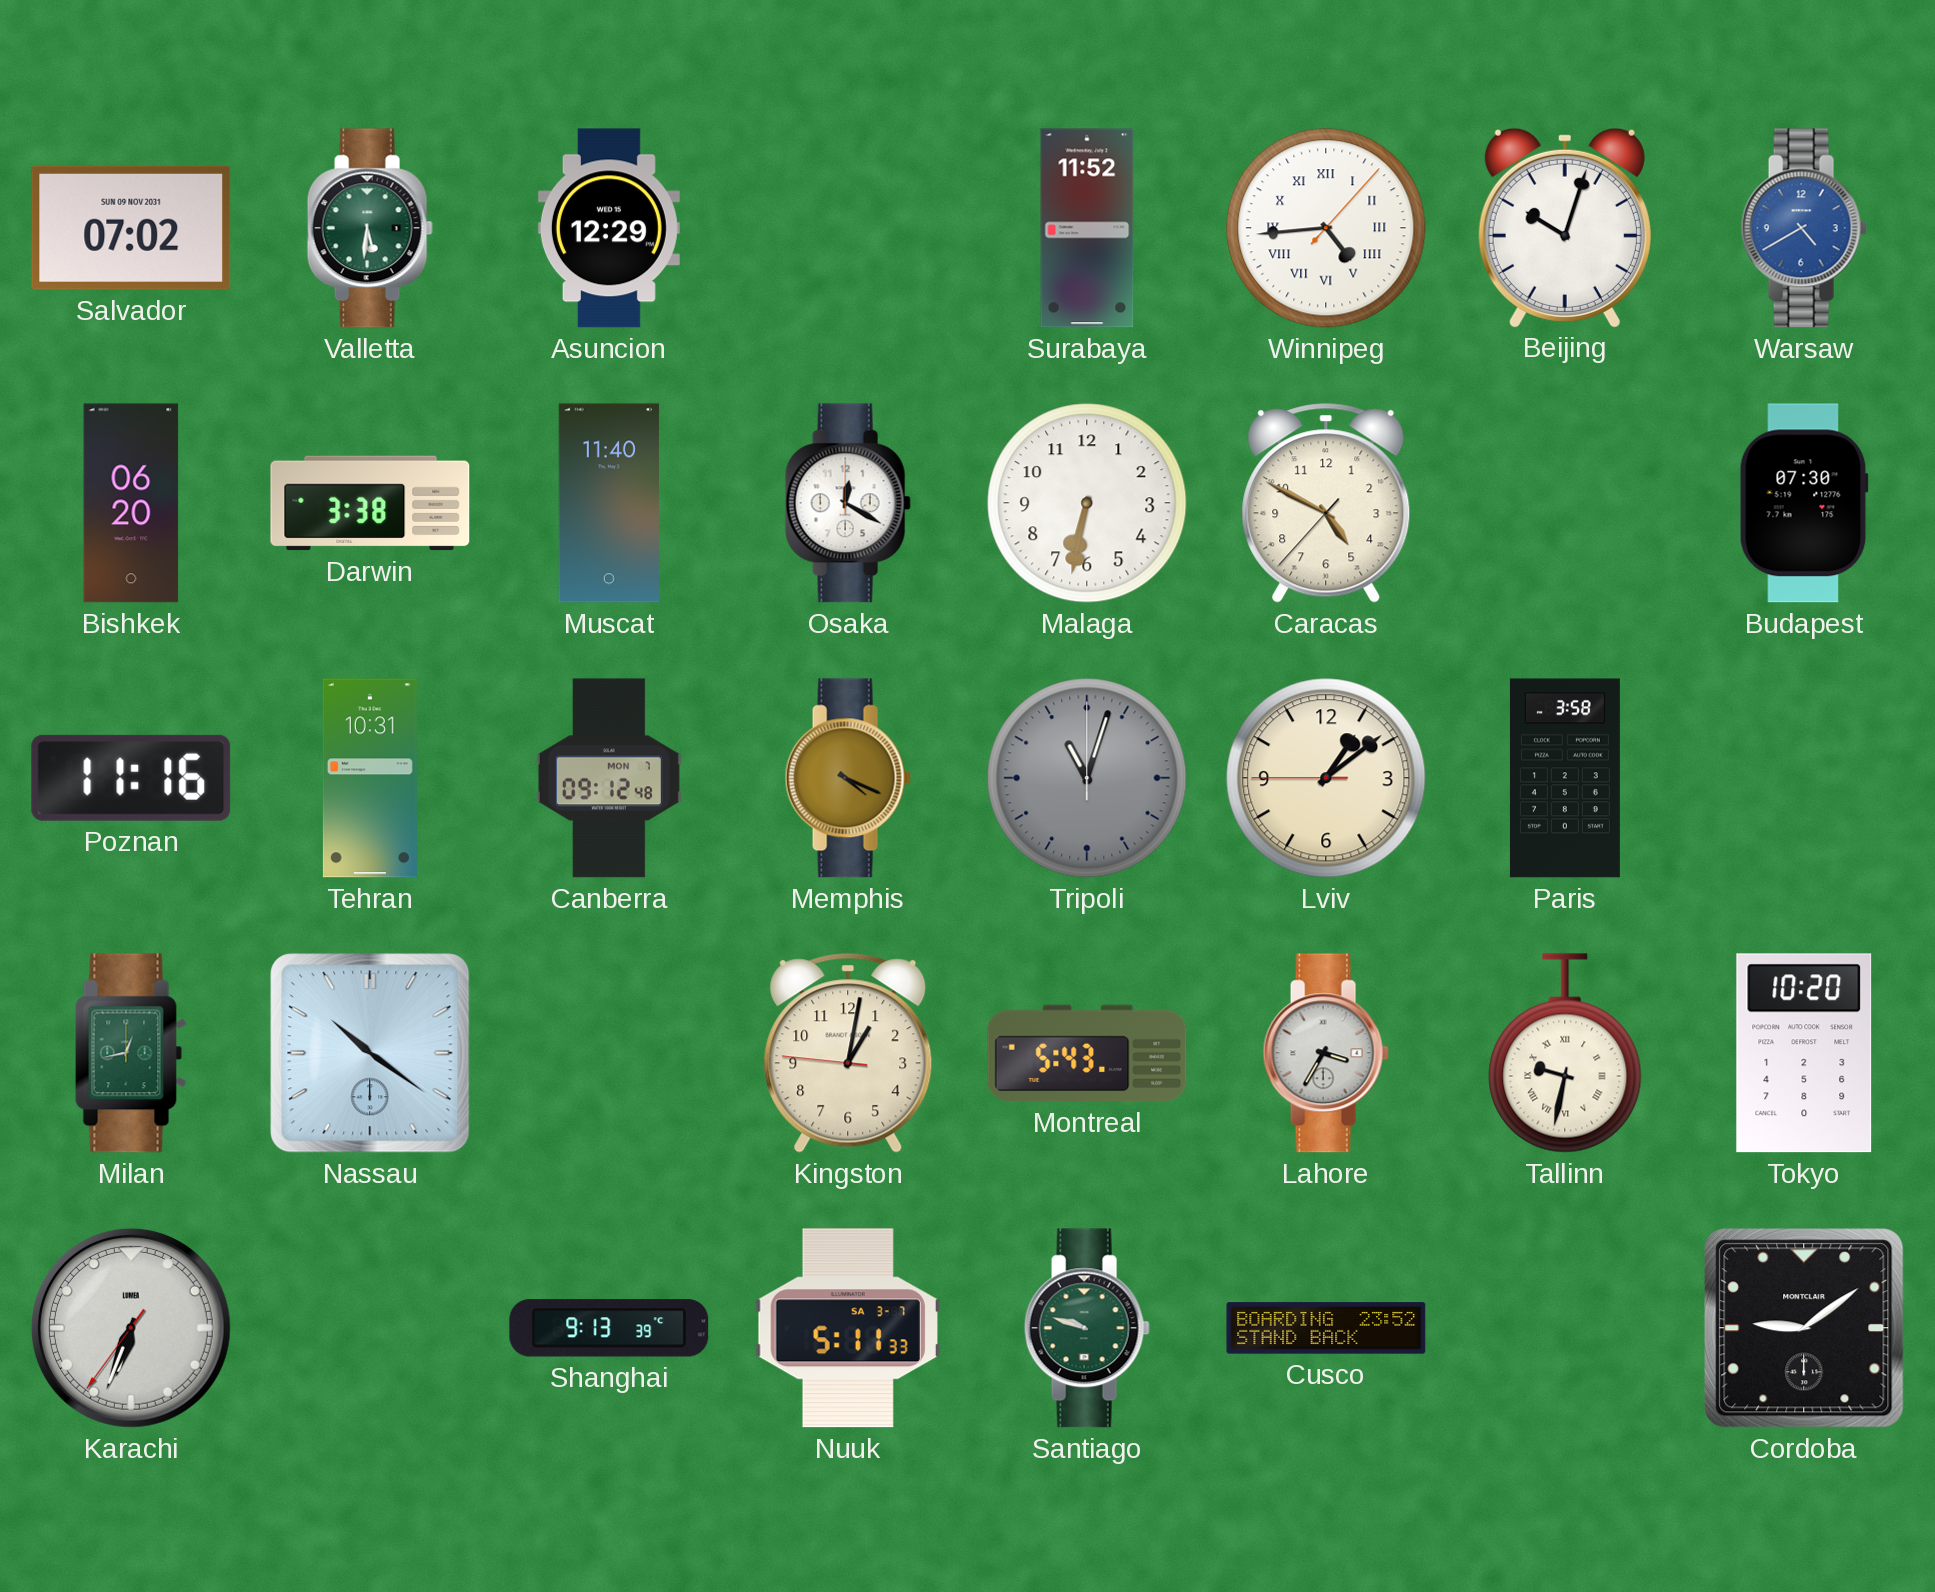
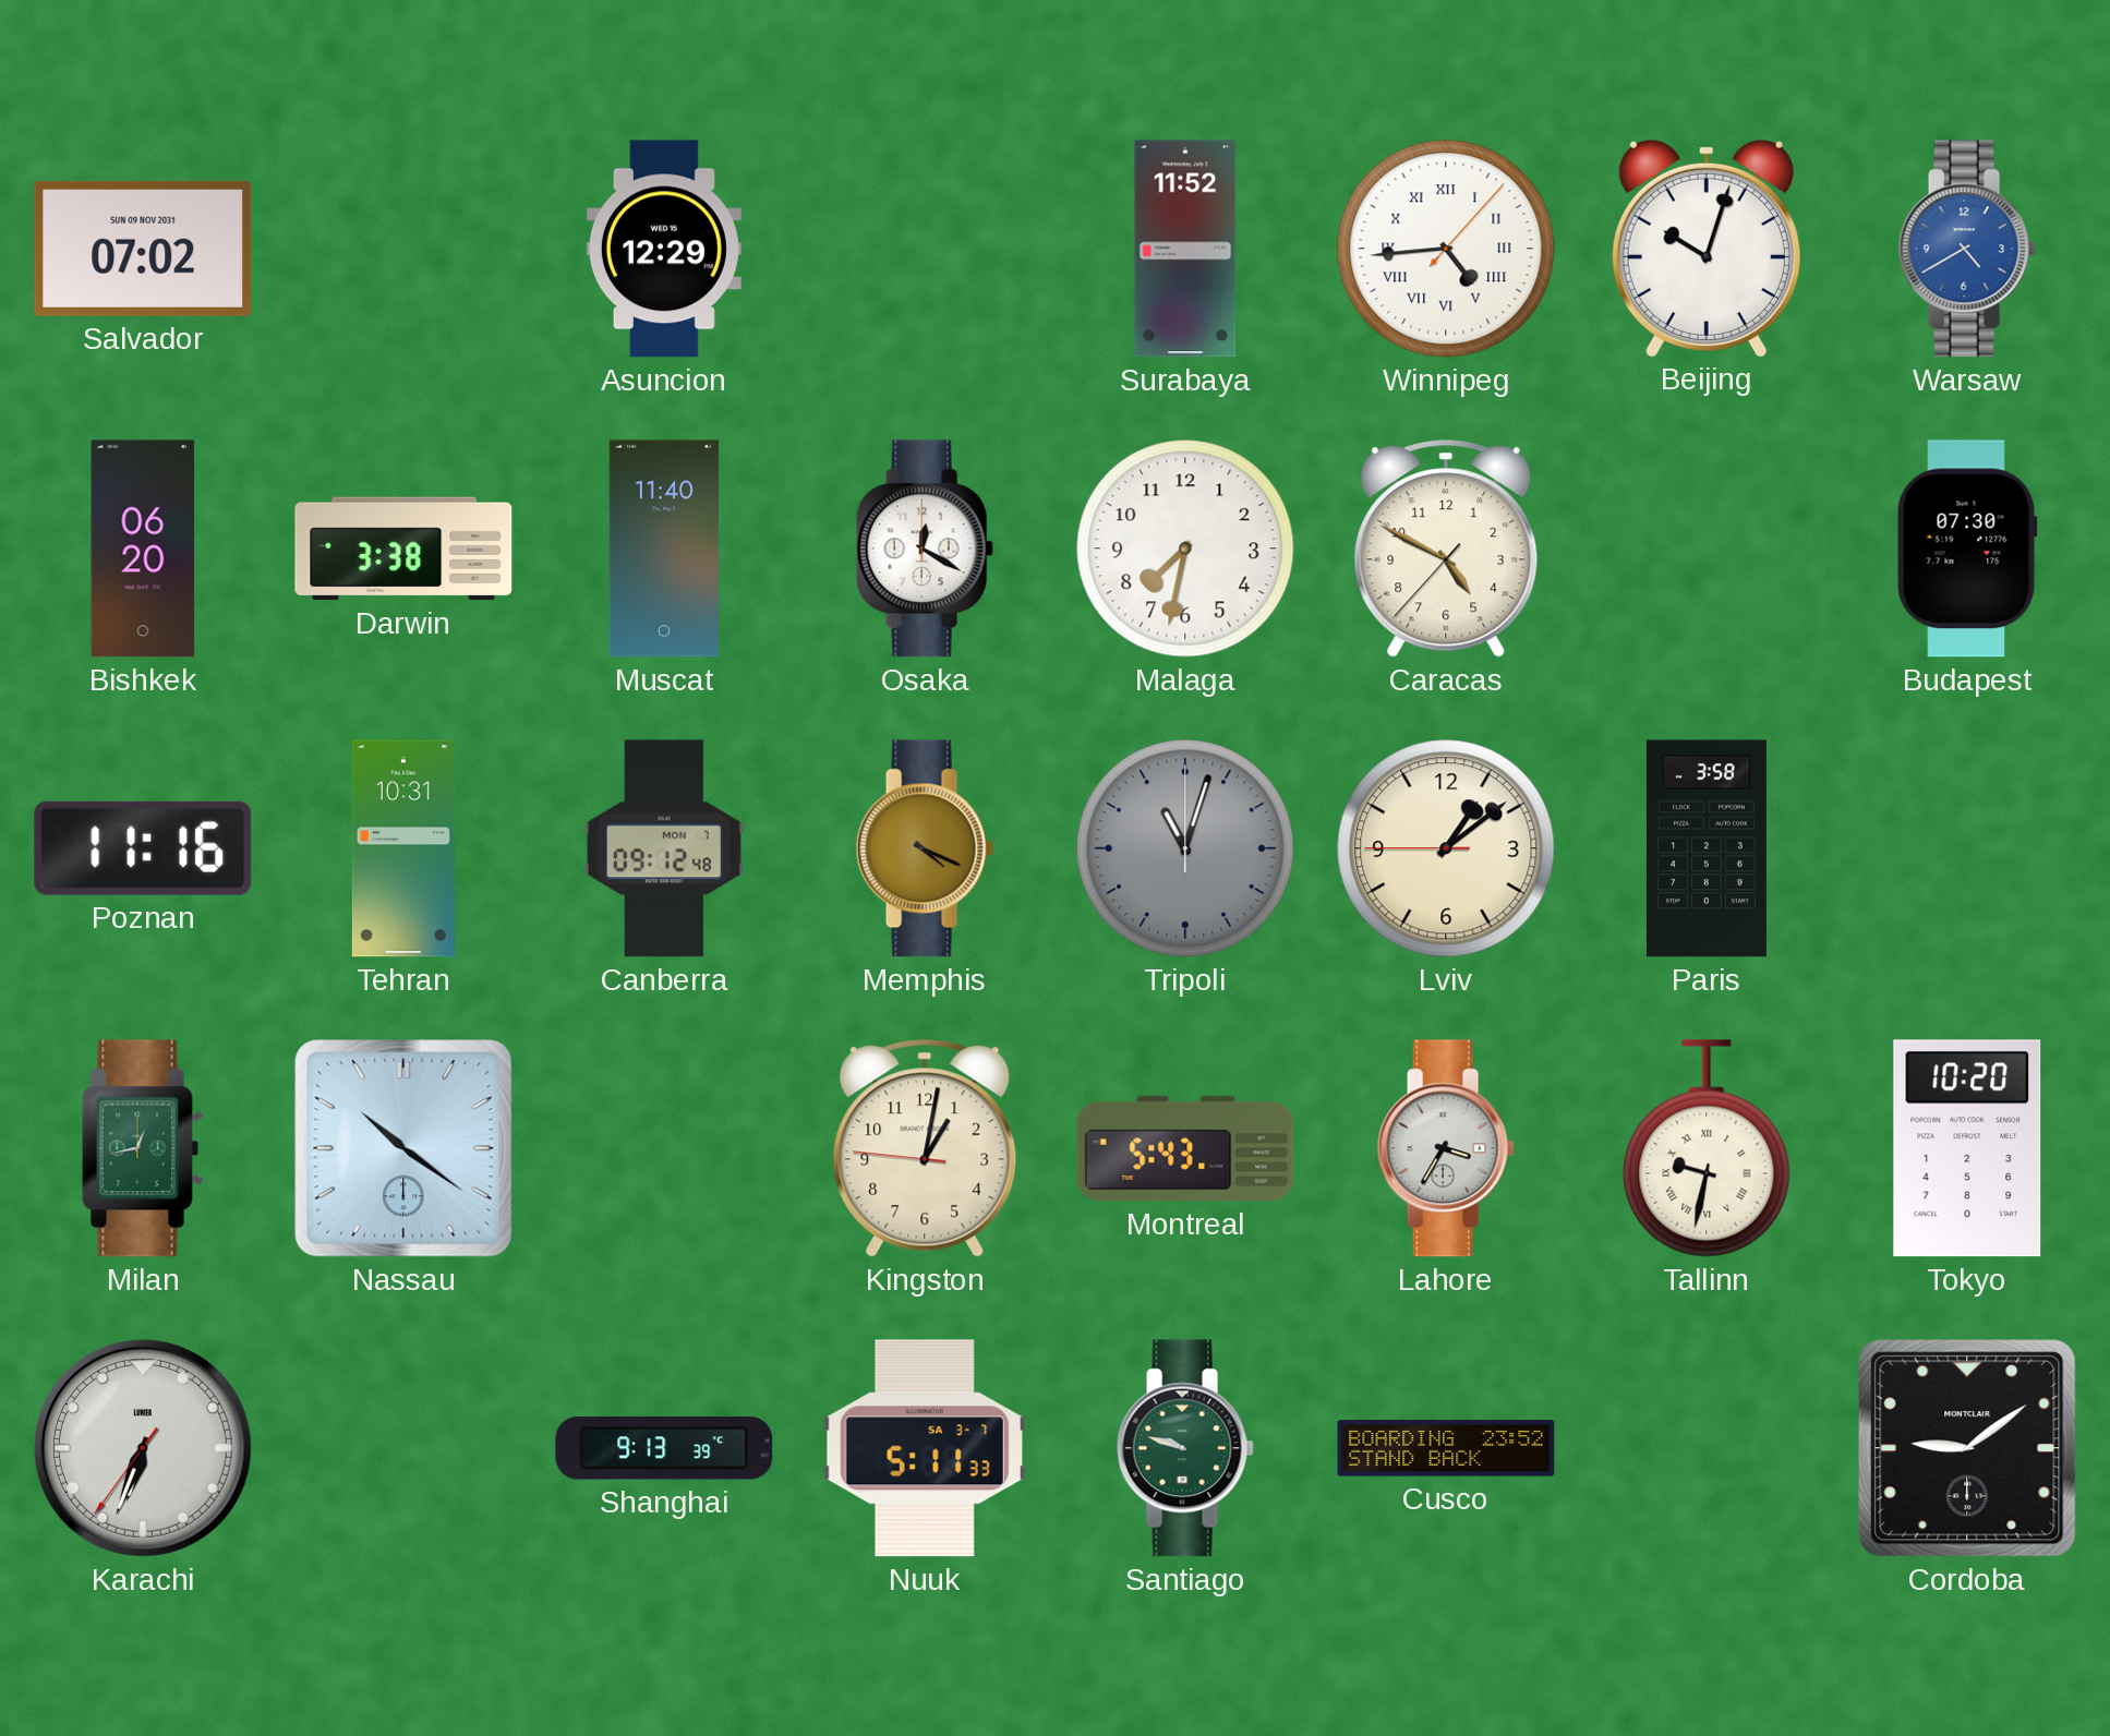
Valletta: 5:31 -> none (370, 228)
Malaga: 6:32 -> 7:32 (1185, 548)
